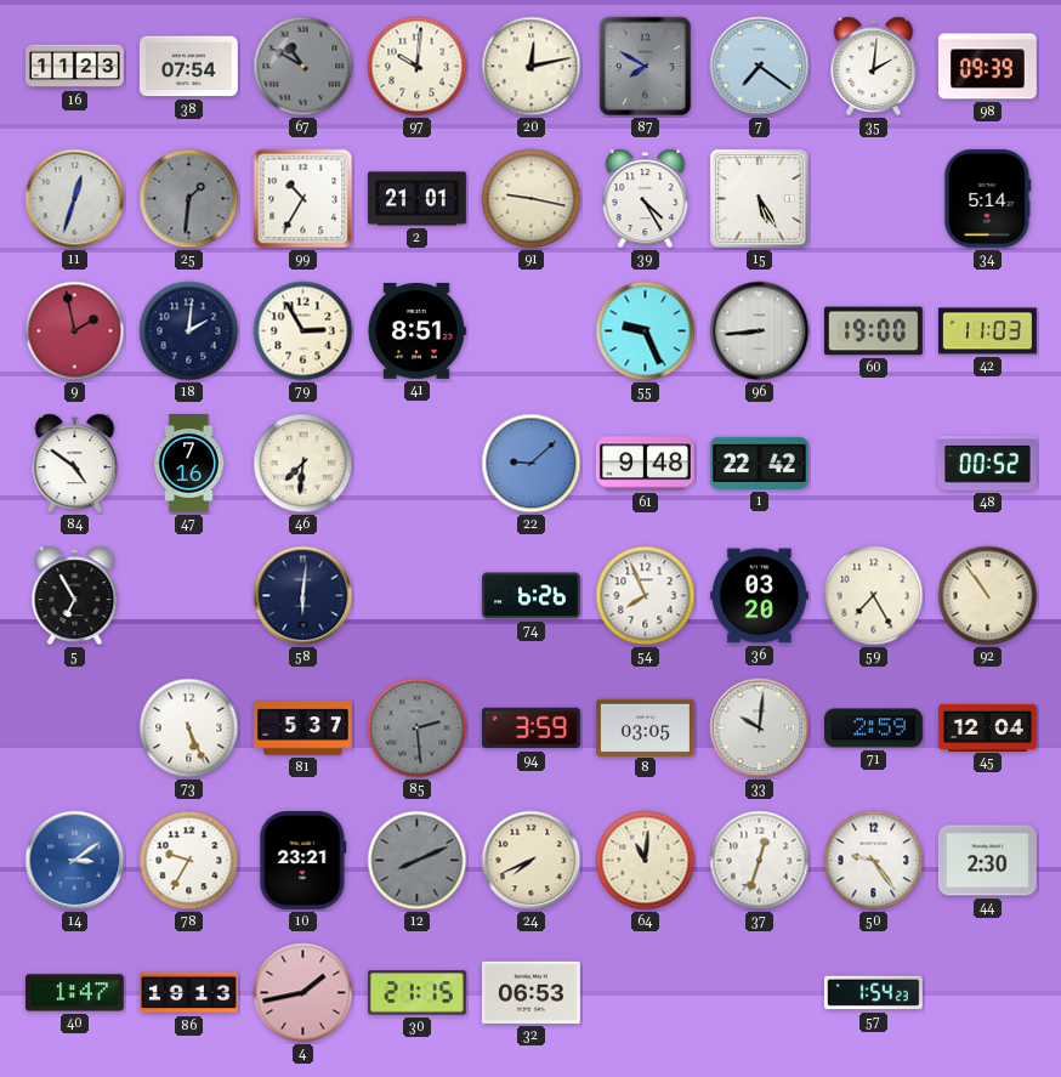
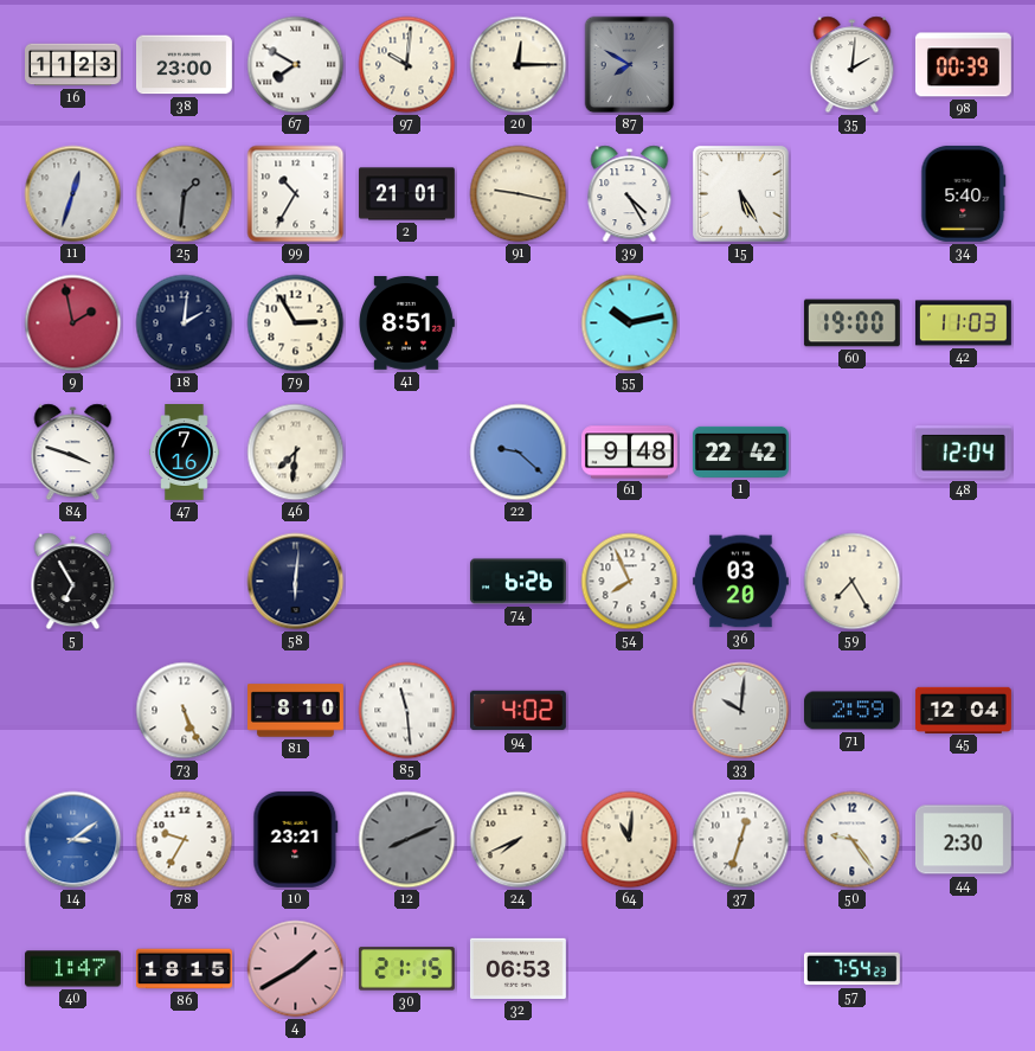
38: 07:54 -> 23:00 (184, 65)
67: 10:50 -> 7:50 (296, 65)
67 dial: grey -> white (296, 65)
20: 12:13 -> 12:15 (519, 65)
7: 7:21 -> none (760, 67)
98: 09:39 -> 00:39 (963, 65)
34: 5:14 -> 5:40 (964, 193)
55: 9:26 -> 10:13 (630, 323)
96: 8:44 -> none (760, 331)
84: 4:51 -> 3:48 (73, 453)
22: 9:08 -> 9:22 (519, 453)
48: 00:52 -> 12:04 (963, 453)
92: 10:54 -> none (988, 596)
81: 5:37 -> 8:10 (296, 711)
85: 2:29 -> 11:29 (407, 711)
85 dial: grey -> white (407, 711)
94: 3:59 -> 4:02 (517, 711)
8: 03:05 -> none (645, 727)
86: 19:13 -> 18:15 (184, 969)
4: 1:43 -> 1:40 (296, 969)
57: 1:54 -> 7:54 (851, 969)
